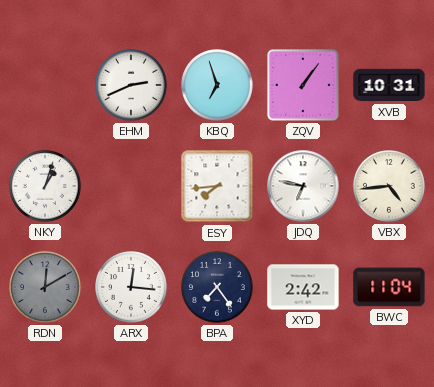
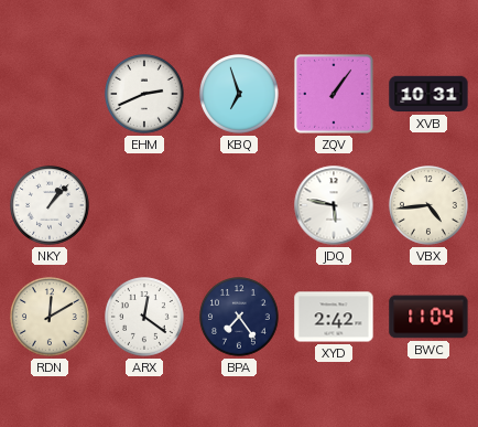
NKY: 1:03 -> 1:07 (51, 206)
ESY: 7:44 -> none (217, 186)
JDQ: 6:47 -> 5:47 (334, 205)
RDN dial: grey -> cream (51, 318)
ARX: 12:16 -> 12:21 (145, 318)
